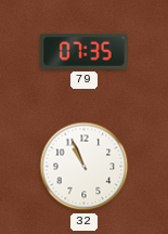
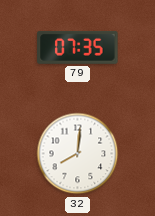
32: 10:56 -> 8:01 (78, 154)
